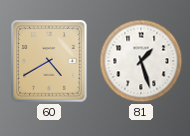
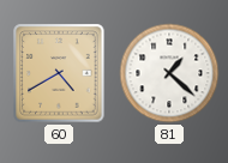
81: 1:27 -> 1:22 (169, 73)
